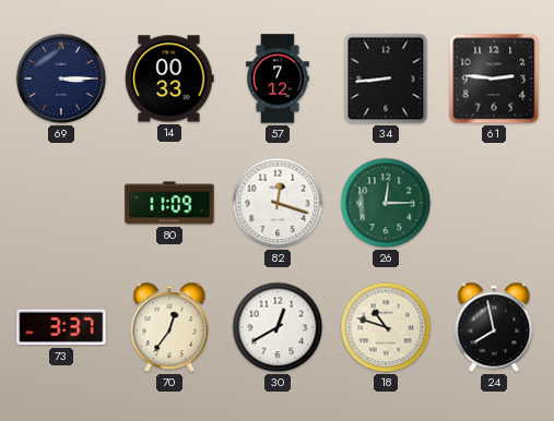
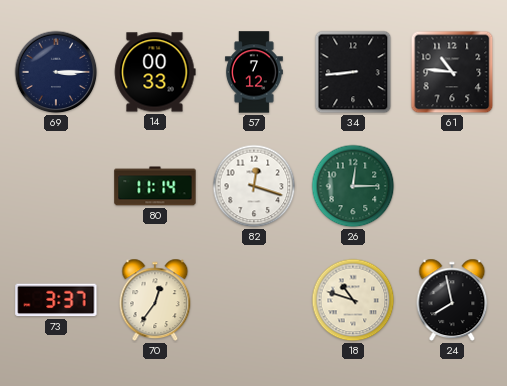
61: 2:46 -> 10:46 (452, 72)
80: 11:09 -> 11:14 (155, 186)
30: 12:40 -> none (278, 327)
